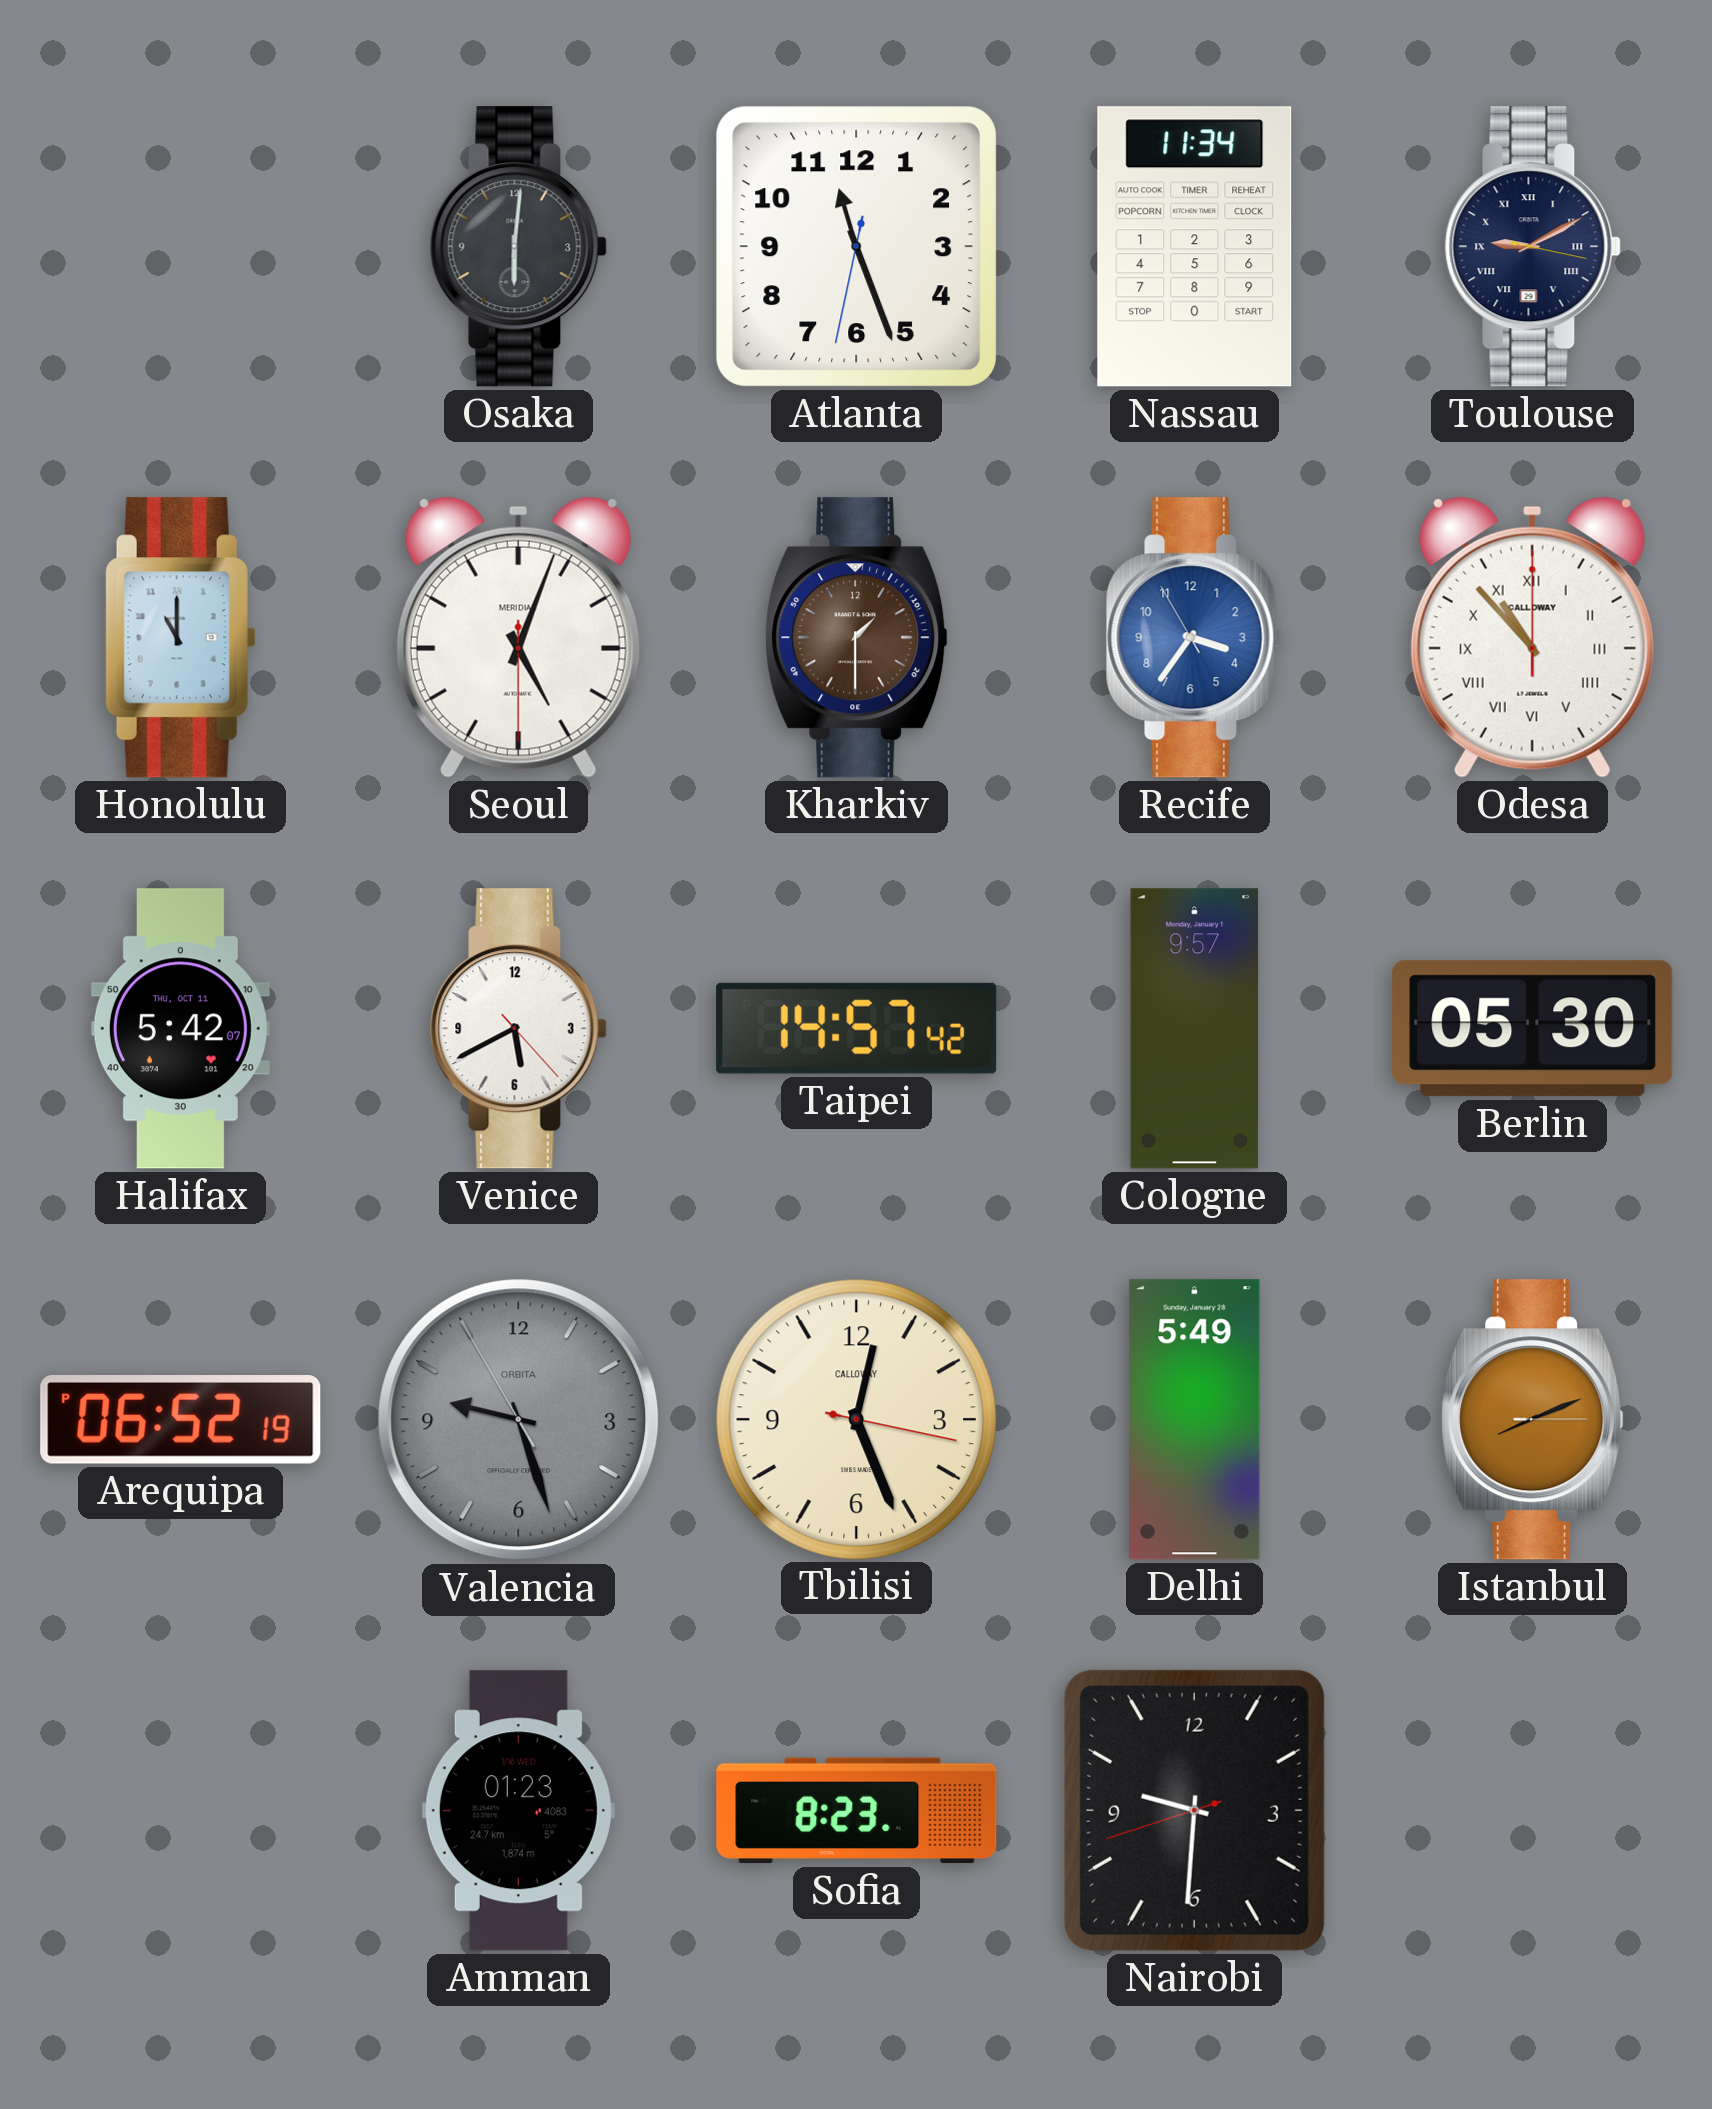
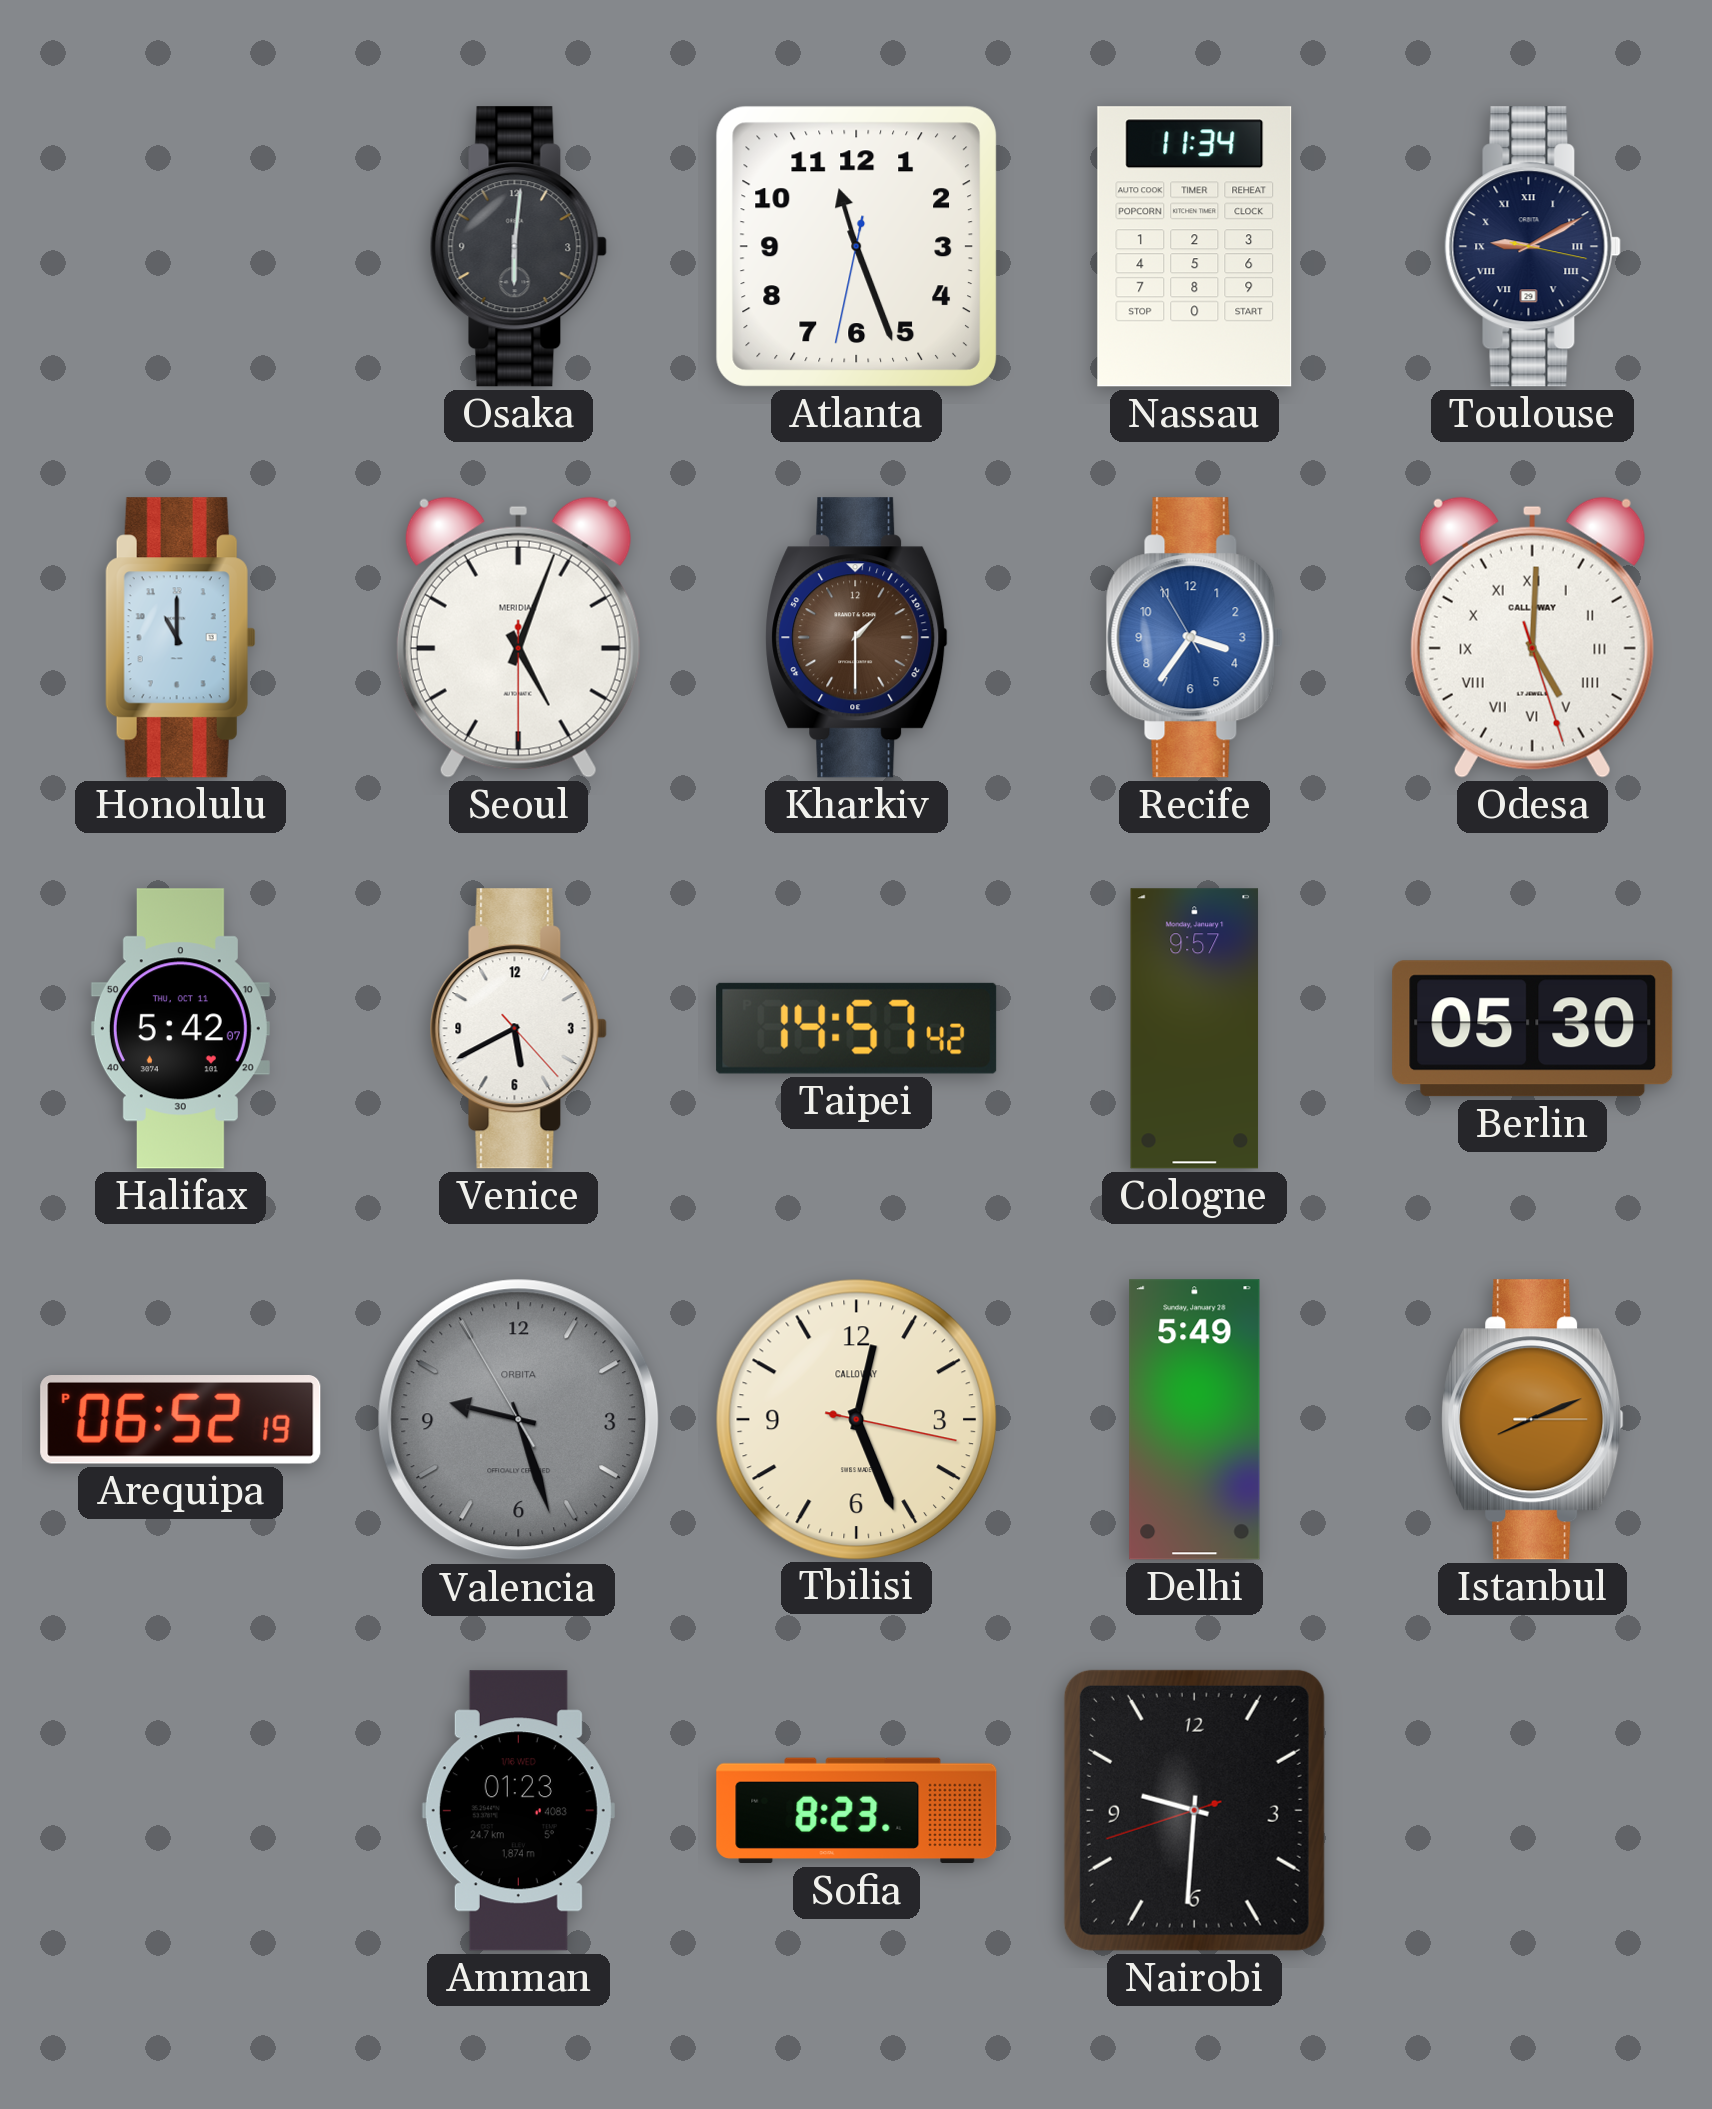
Odesa: 10:53 -> 5:00 (1532, 637)
